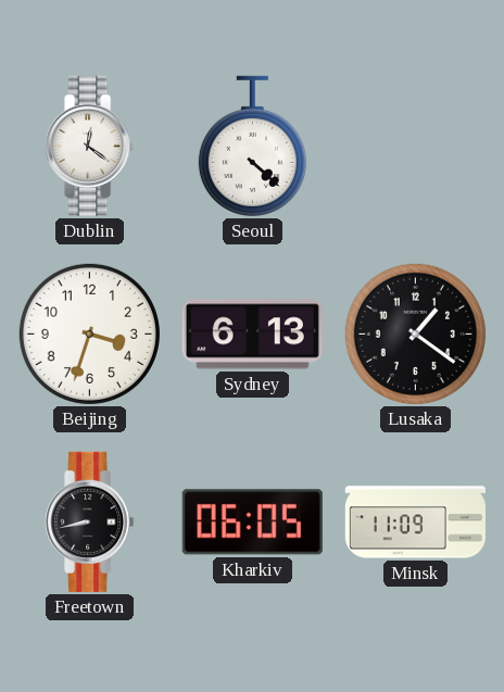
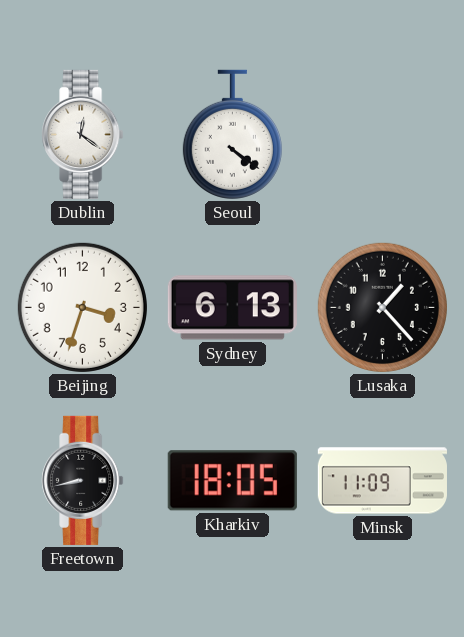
Seoul: 4:22 -> 4:21 (232, 134)
Lusaka: 1:21 -> 1:23 (382, 307)
Kharkiv: 06:05 -> 18:05 (232, 481)
